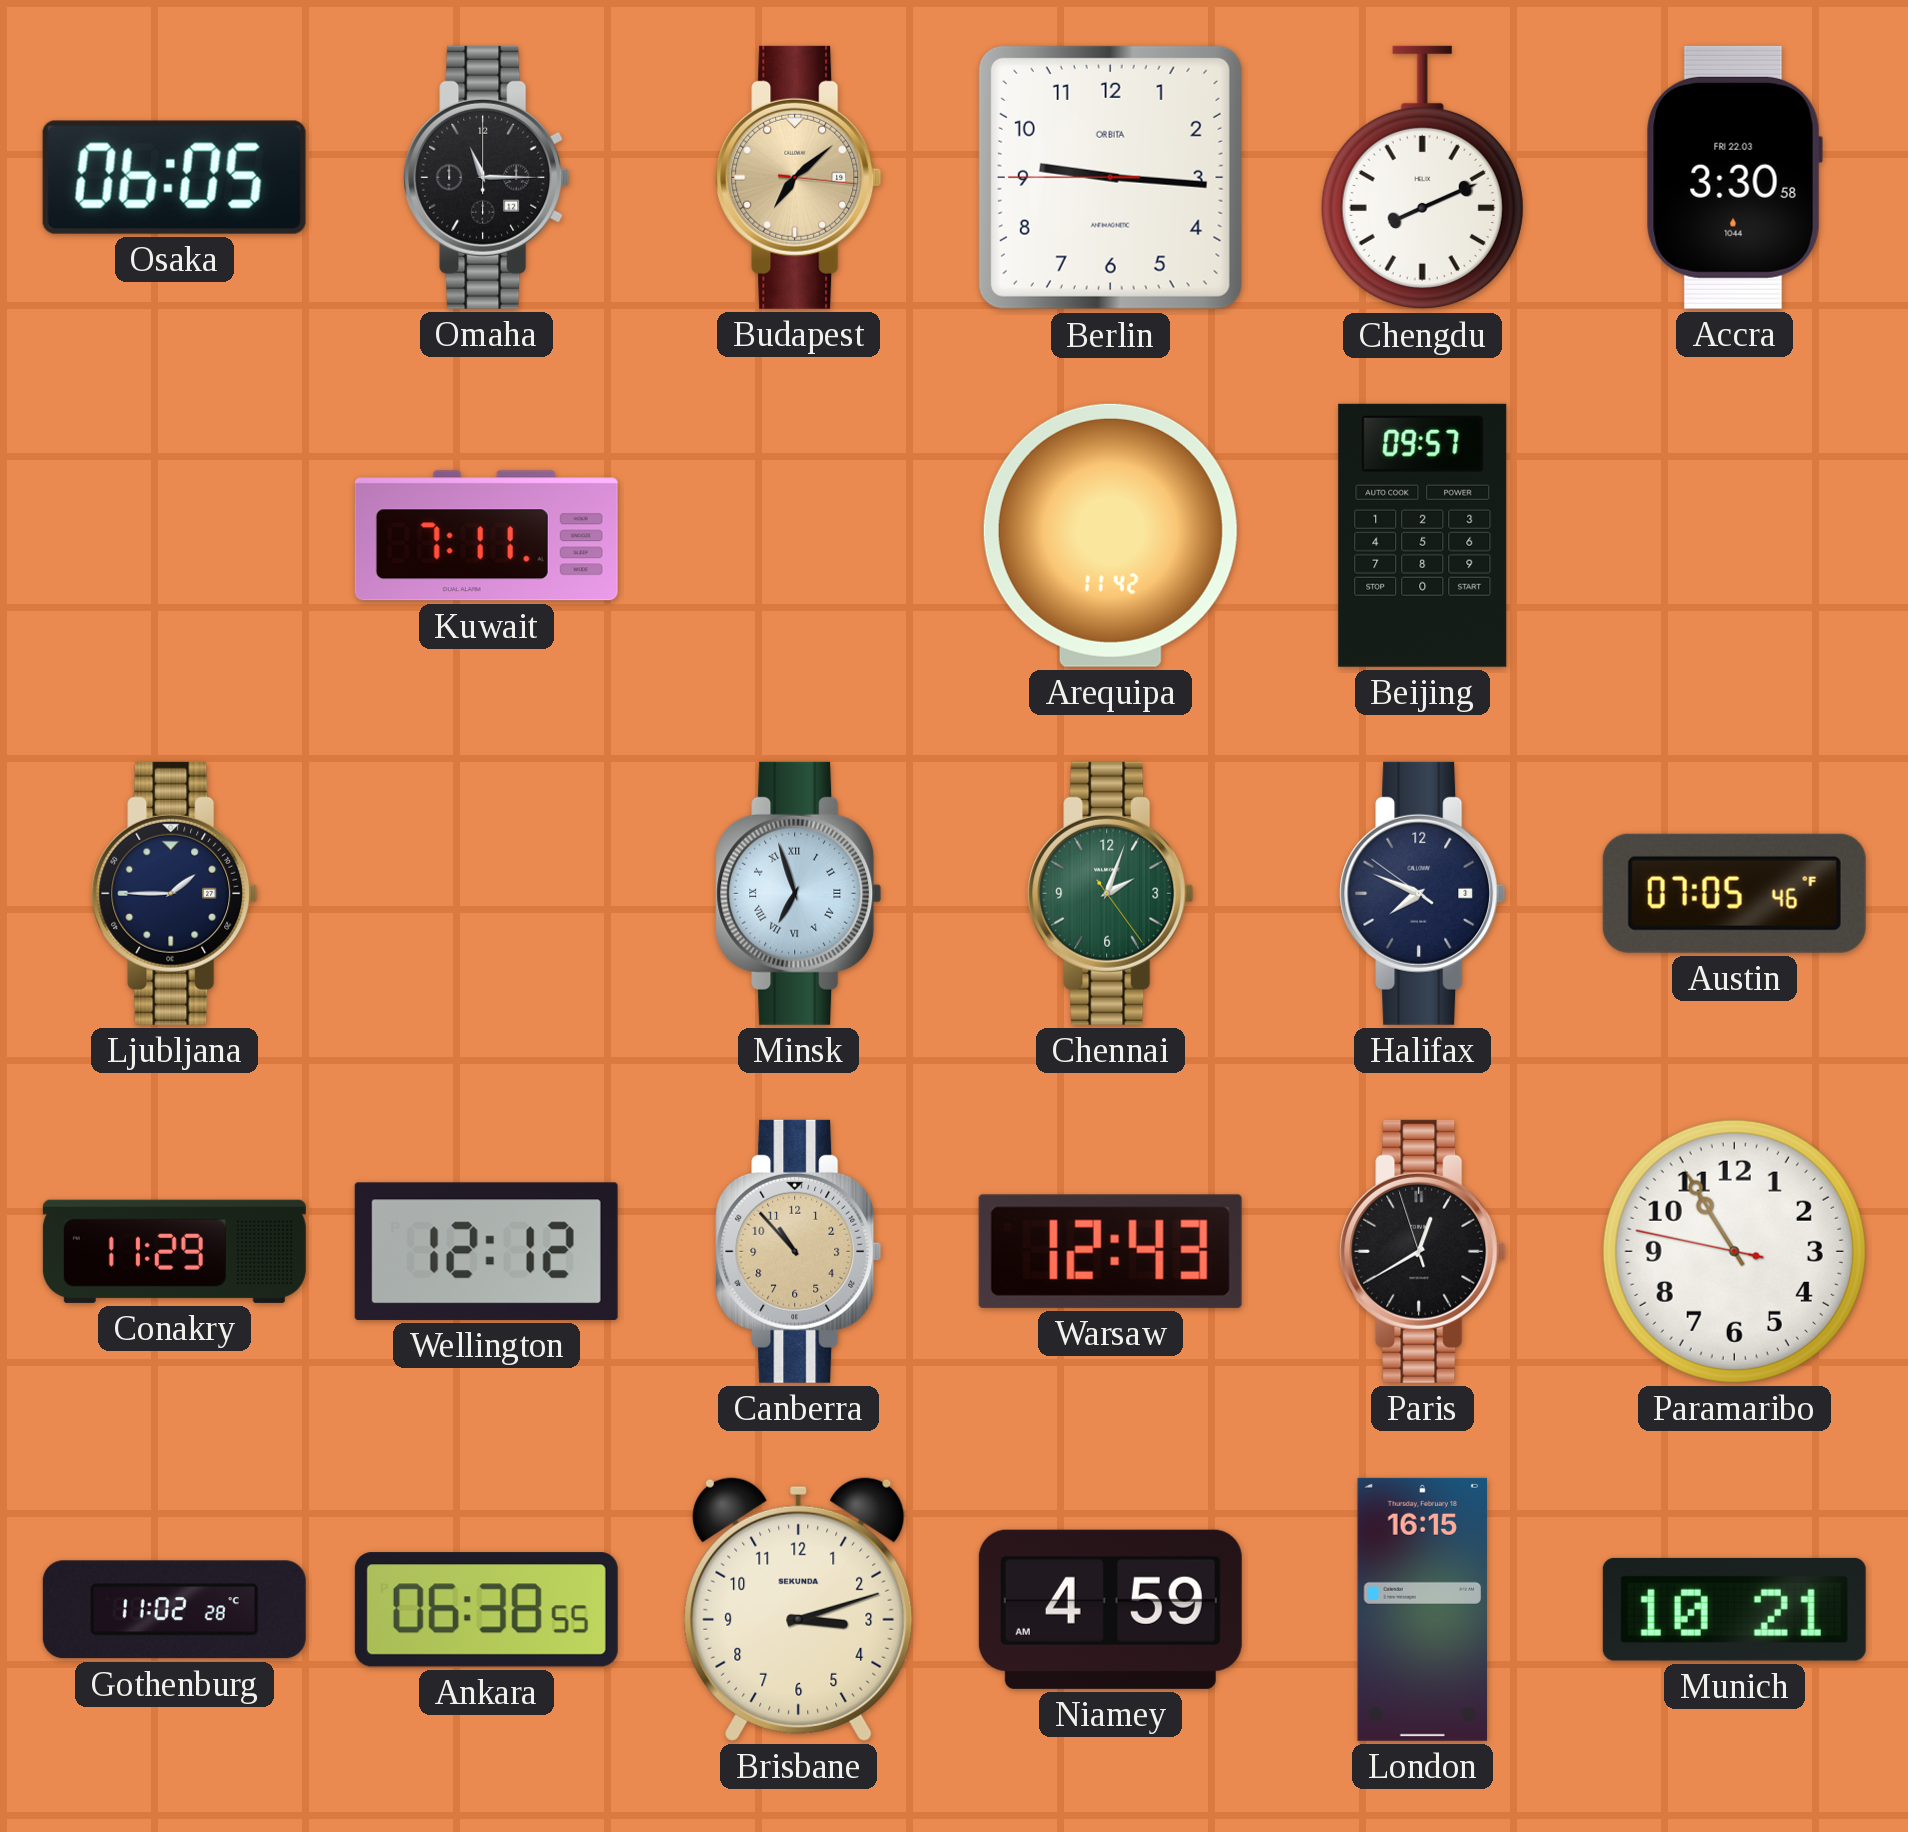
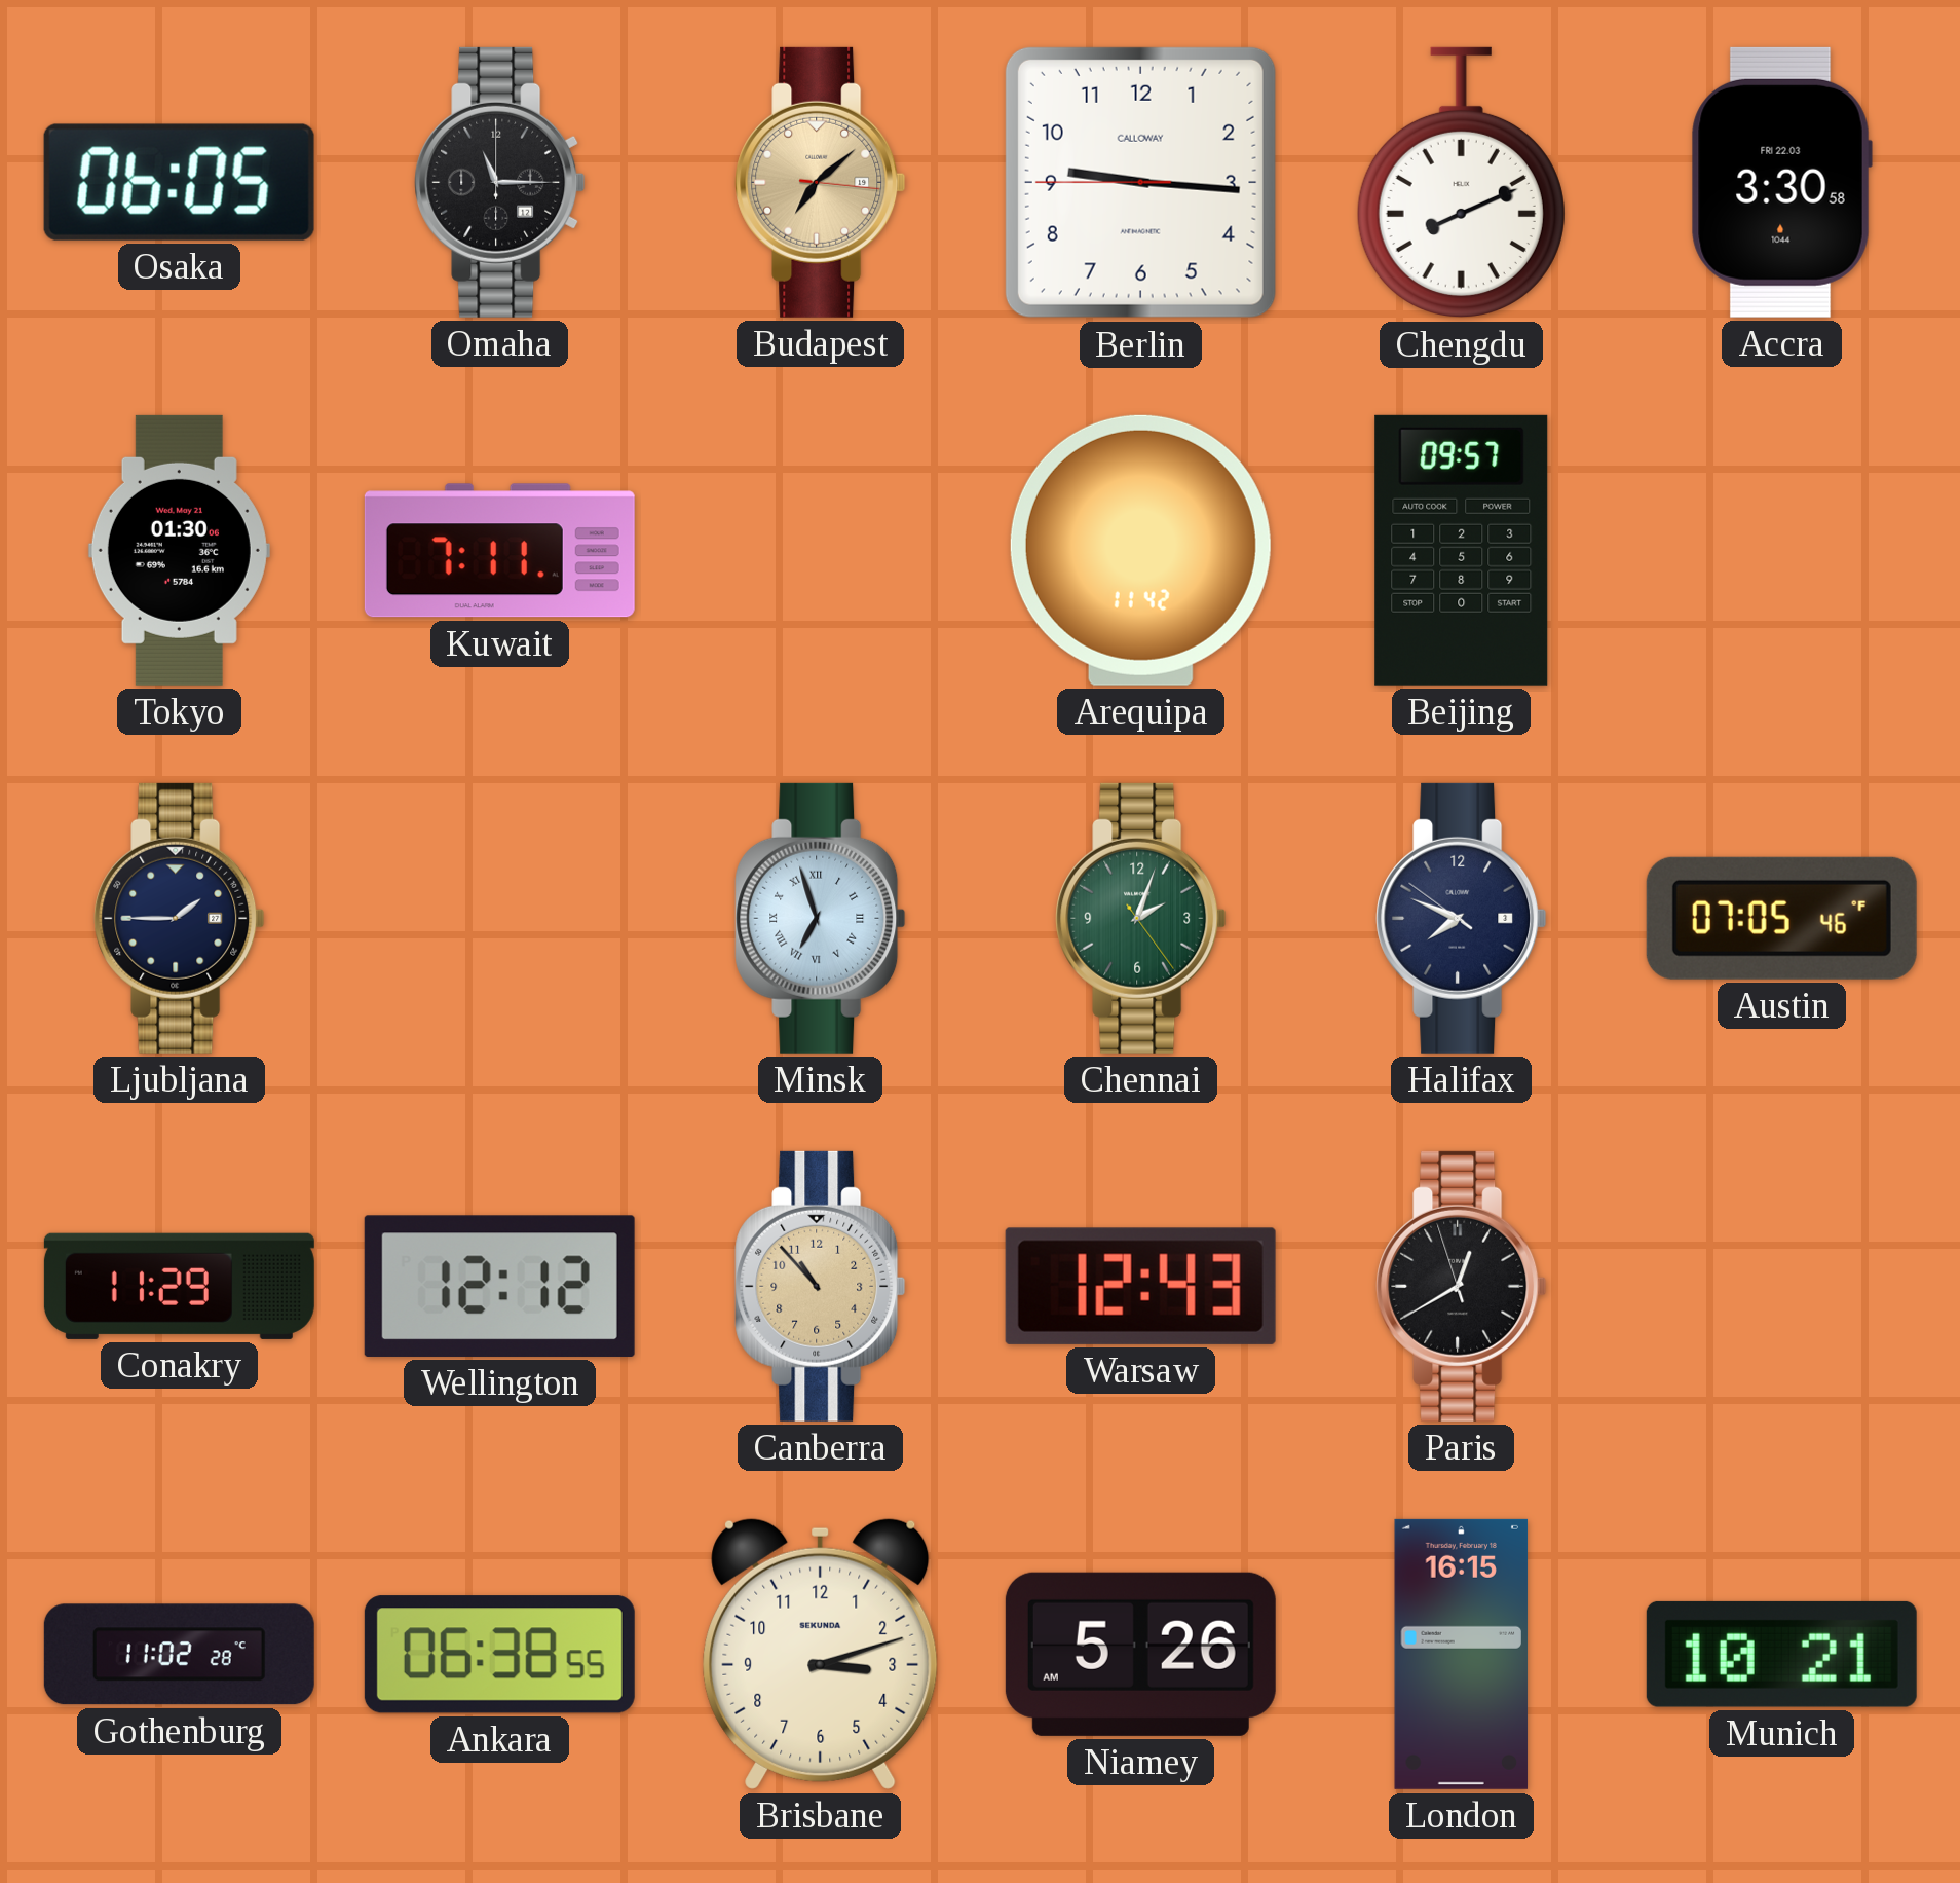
Berlin brand: ORBITA -> CALLOWAY (1140, 182)
Tokyo: none -> 01:30 (179, 550)
Paramaribo: 10:54 -> none (1734, 1251)
Niamey: 4:59 -> 5:26 (1140, 1654)
